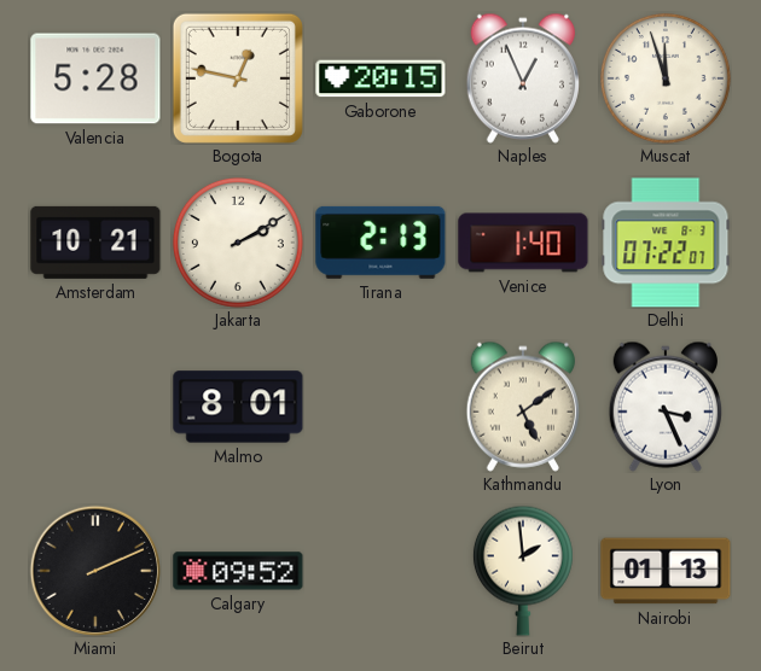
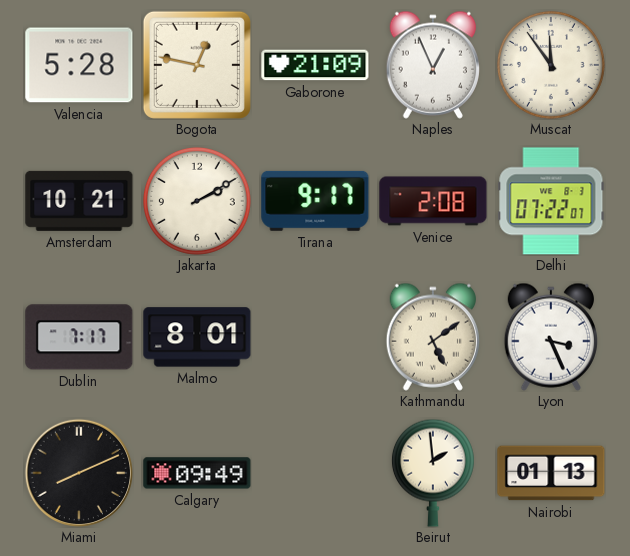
Gaborone: 20:15 -> 21:09 (315, 65)
Muscat: 11:57 -> 11:54 (551, 65)
Tirana: 2:13 -> 9:17 (315, 201)
Venice: 1:40 -> 2:08 (433, 201)
Dublin: none -> 7:17 (79, 337)
Miami: 2:11 -> 8:11 (78, 472)
Calgary: 09:52 -> 09:49 (197, 473)
